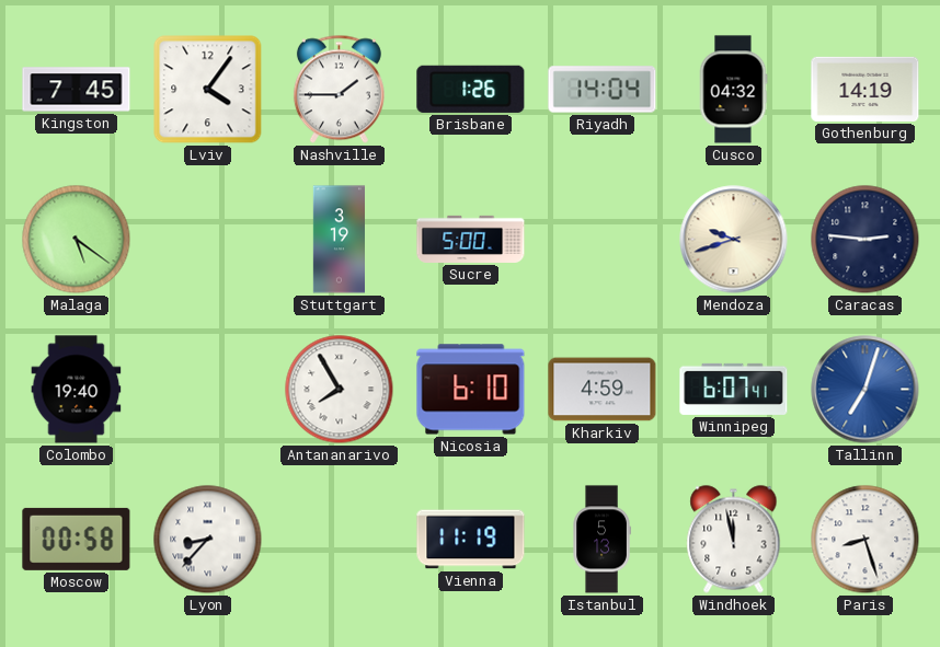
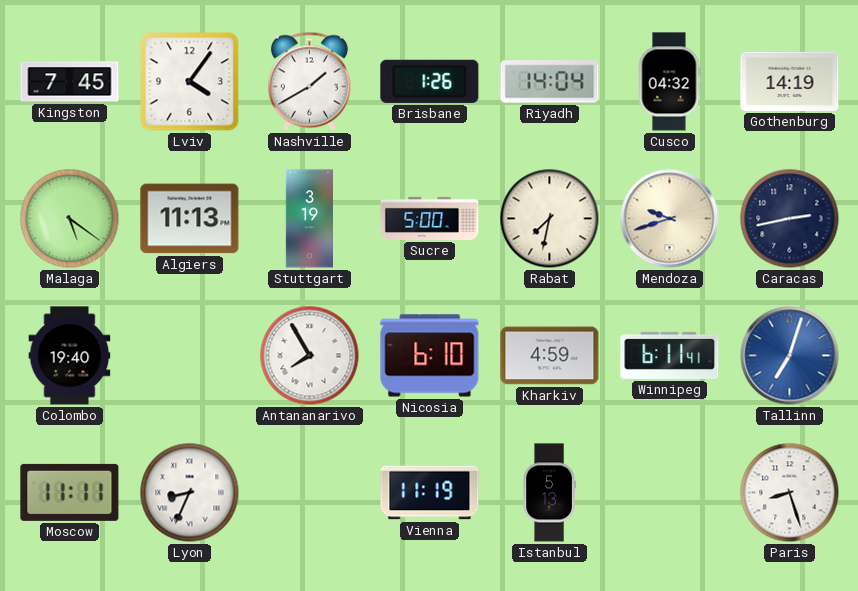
Nashville: 1:45 -> 1:40 (309, 82)
Algiers: none -> 11:13 (190, 219)
Rabat: none -> 7:32 (550, 219)
Caracas: 2:46 -> 2:43 (790, 219)
Winnipeg: 6:07 -> 6:11 (670, 355)
Moscow: 00:58 -> 11:11 (70, 492)
Lyon: 8:37 -> 8:34 (190, 493)
Windhoek: 11:58 -> none (734, 540)
